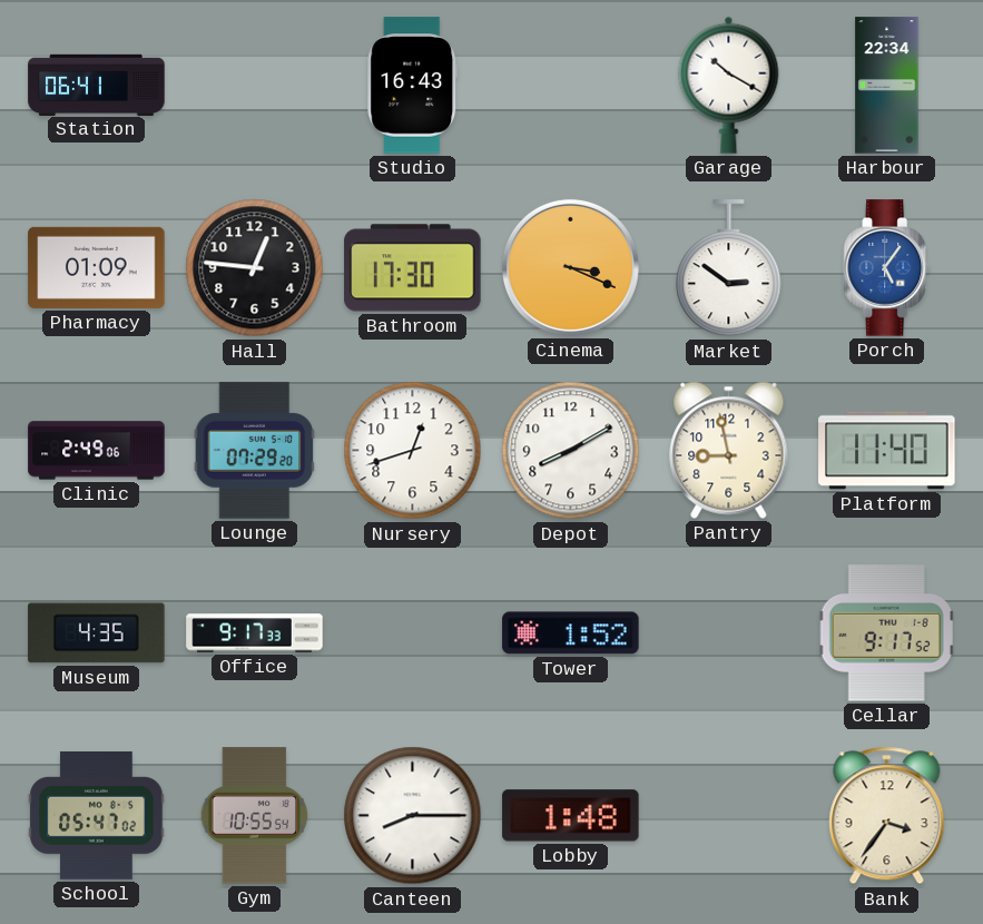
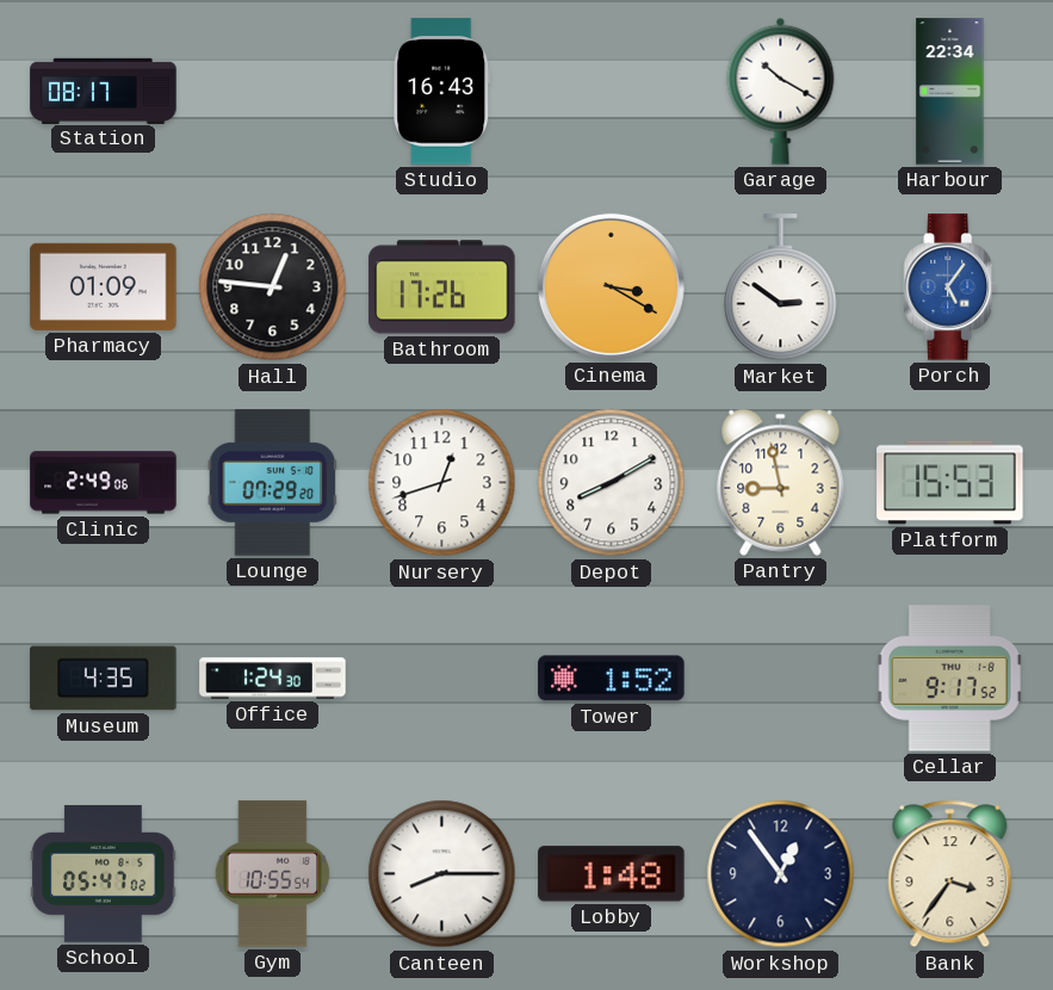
Station: 06:41 -> 08:17 (104, 91)
Bathroom: 17:30 -> 17:26 (442, 287)
Cinema: 3:19 -> 3:20 (611, 286)
Platform: 11:40 -> 15:53 (950, 483)
Office: 9:17 -> 1:24 (273, 679)
Workshop: none -> 12:54 (781, 874)
